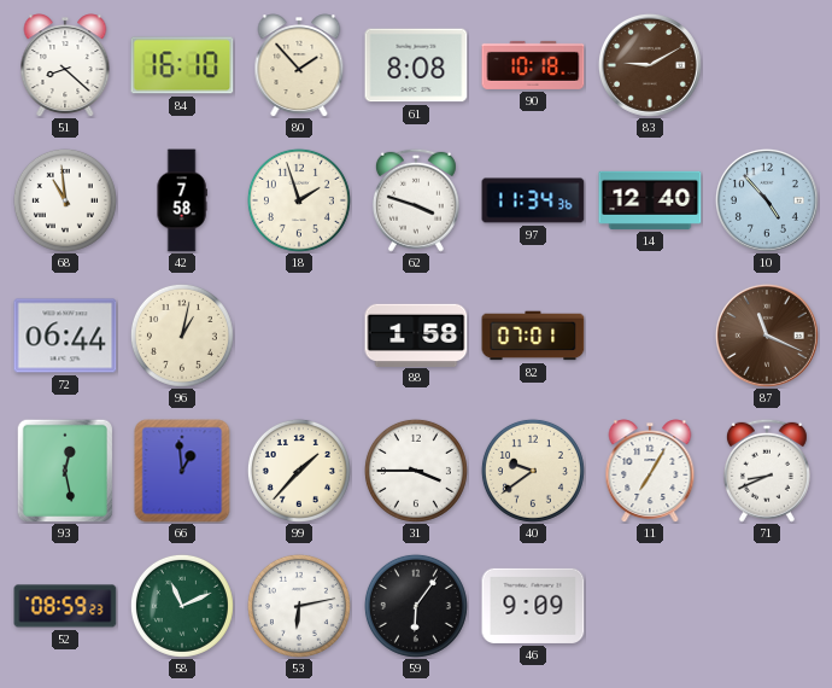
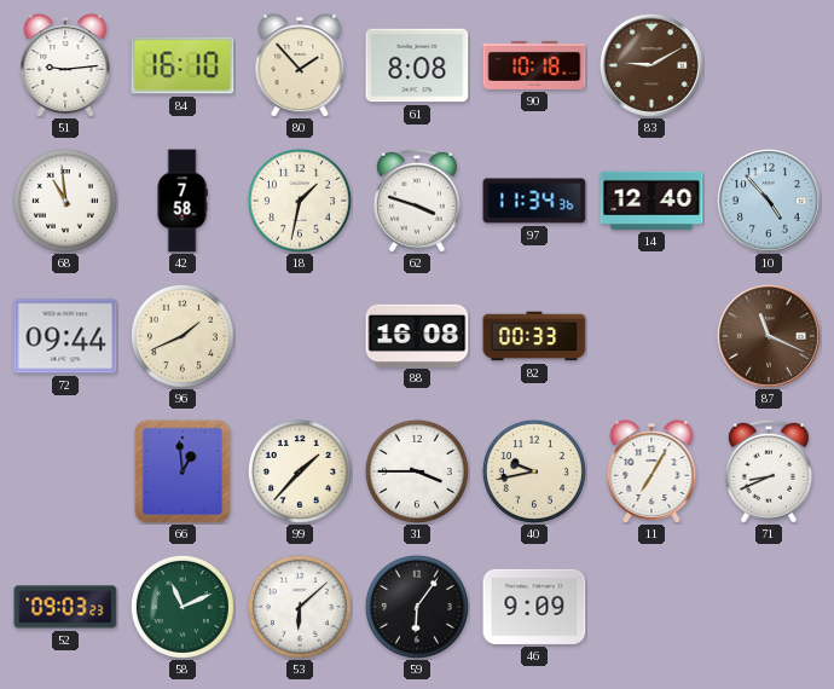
51: 8:22 -> 9:14 (65, 65)
18: 1:57 -> 1:32 (300, 201)
72: 06:44 -> 09:44 (65, 336)
96: 1:02 -> 1:41 (183, 336)
88: 1:58 -> 16:08 (417, 335)
82: 07:01 -> 00:33 (534, 336)
93: 12:28 -> none (64, 470)
40: 9:39 -> 9:43 (534, 471)
52: 08:59 -> 09:03 (65, 607)
53: 6:13 -> 6:08 (300, 607)
